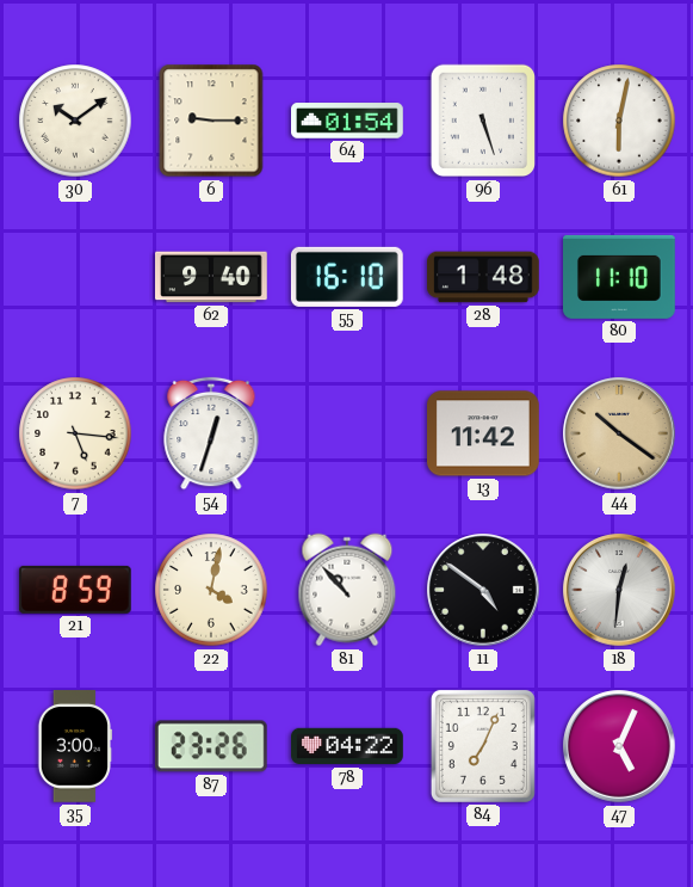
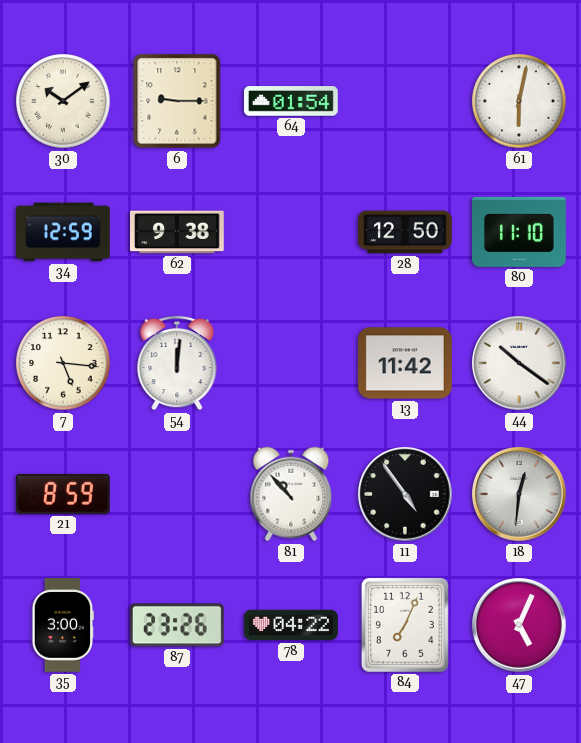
96: 5:27 -> none (483, 121)
34: none -> 12:59 (64, 232)
62: 9:40 -> 9:38 (178, 232)
55: 16:10 -> none (347, 277)
28: 1:48 -> 12:50 (406, 232)
54: 12:33 -> 12:01 (177, 363)
44 dial: champagne -> white (519, 363)
22: 4:02 -> none (211, 590)
11: 4:51 -> 4:54 (405, 494)
